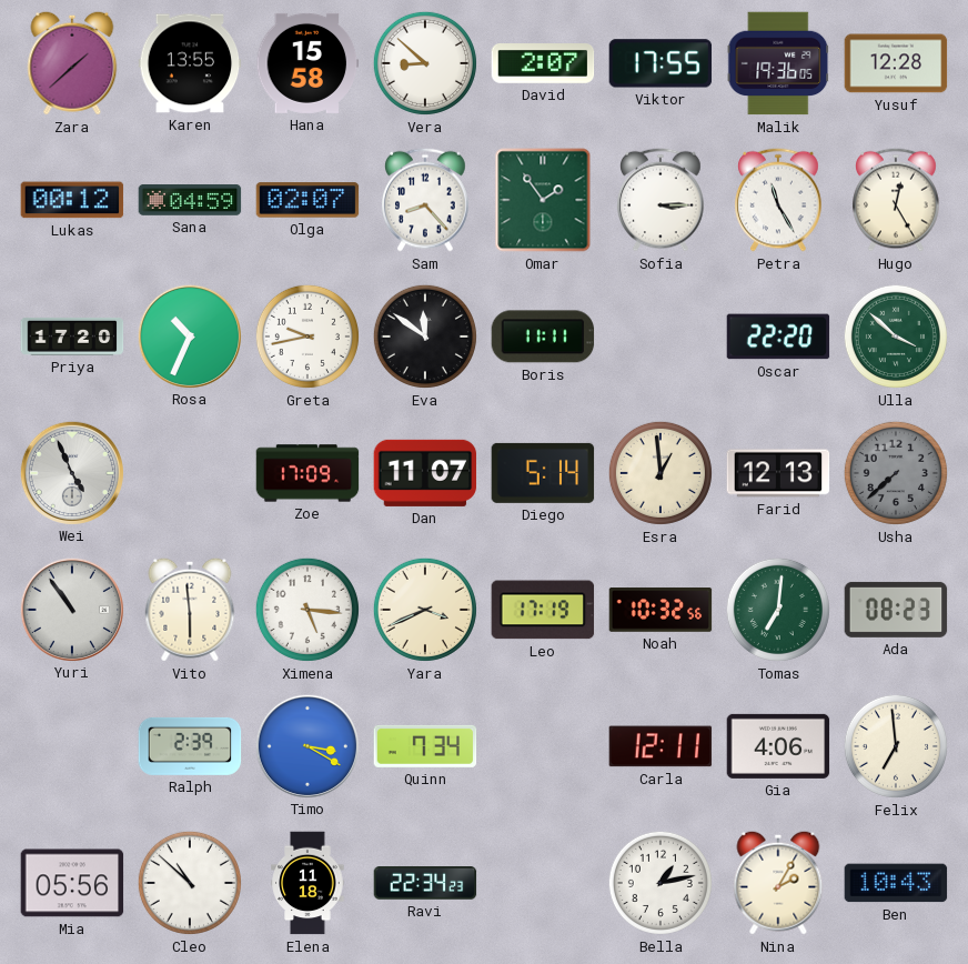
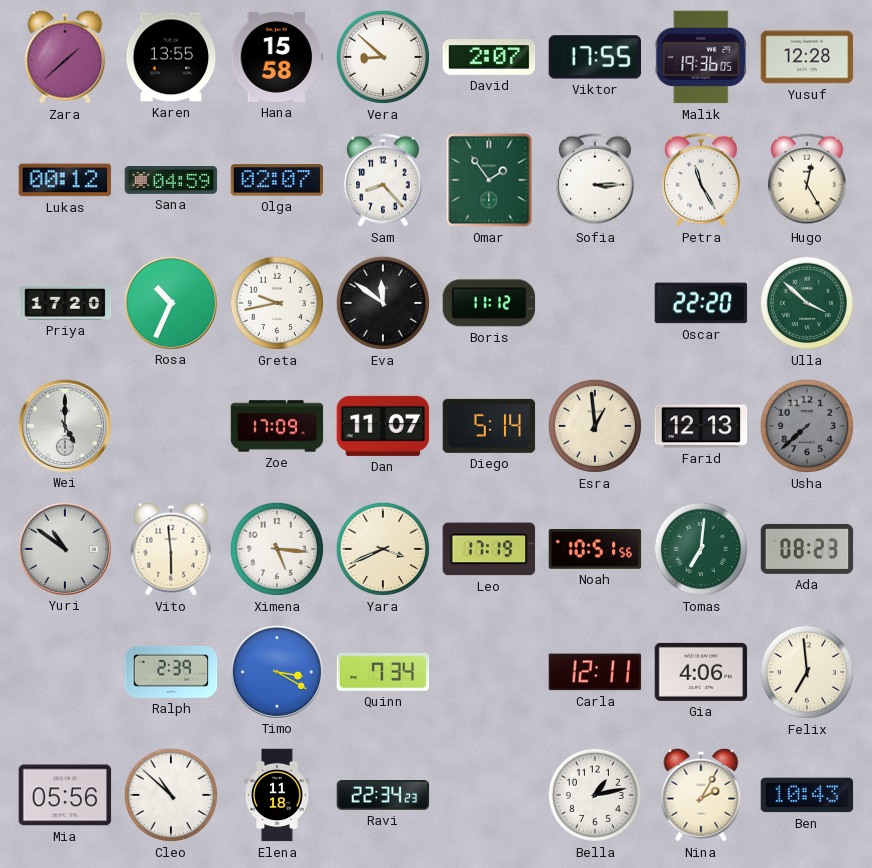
Boris: 11:11 -> 11:12 (489, 303)
Wei: 4:56 -> 5:00 (64, 425)
Yuri: 10:54 -> 10:51 (64, 548)
Noah: 10:32 -> 10:51 (595, 549)
